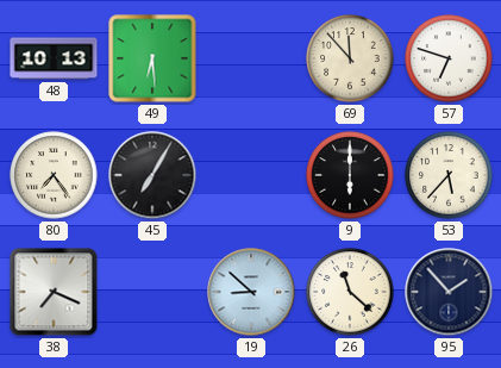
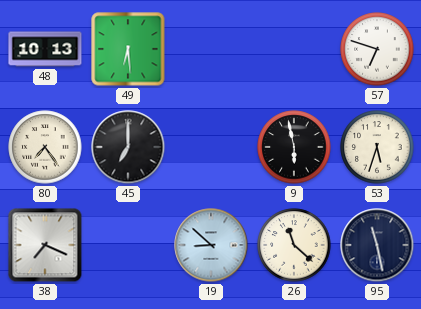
69: 11:53 -> none (350, 58)
45: 7:05 -> 7:00 (128, 147)
9: 6:00 -> 5:58 (294, 147)
53: 5:37 -> 5:33 (377, 147)
95: 1:53 -> 11:28 (377, 245)
